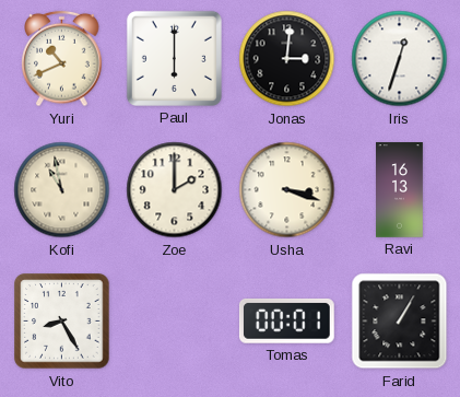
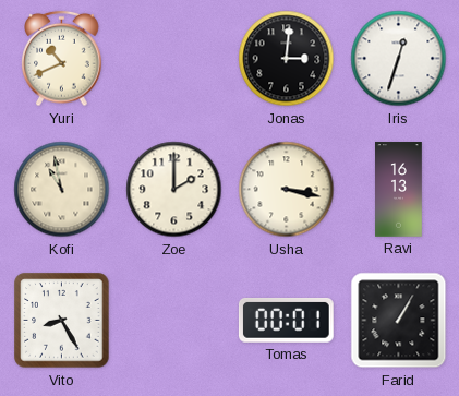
Paul: 6:00 -> none (174, 58)
Usha: 3:18 -> 3:17 (287, 190)
